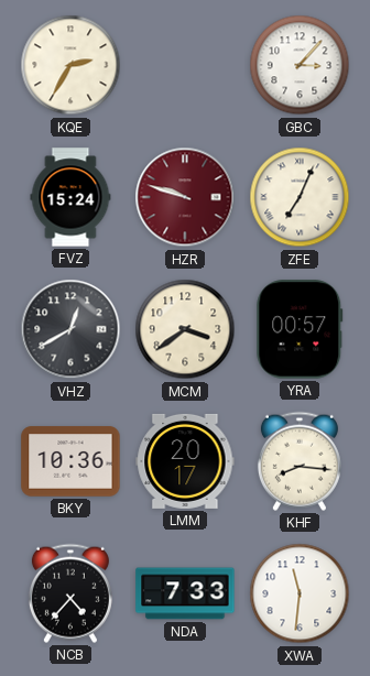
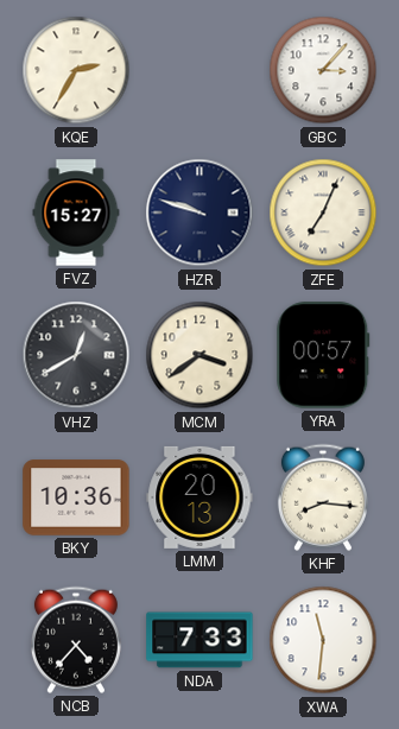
FVZ: 15:24 -> 15:27 (76, 213)
HZR dial: burgundy -> navy (199, 213)
LMM: 20:17 -> 20:13 (199, 497)
